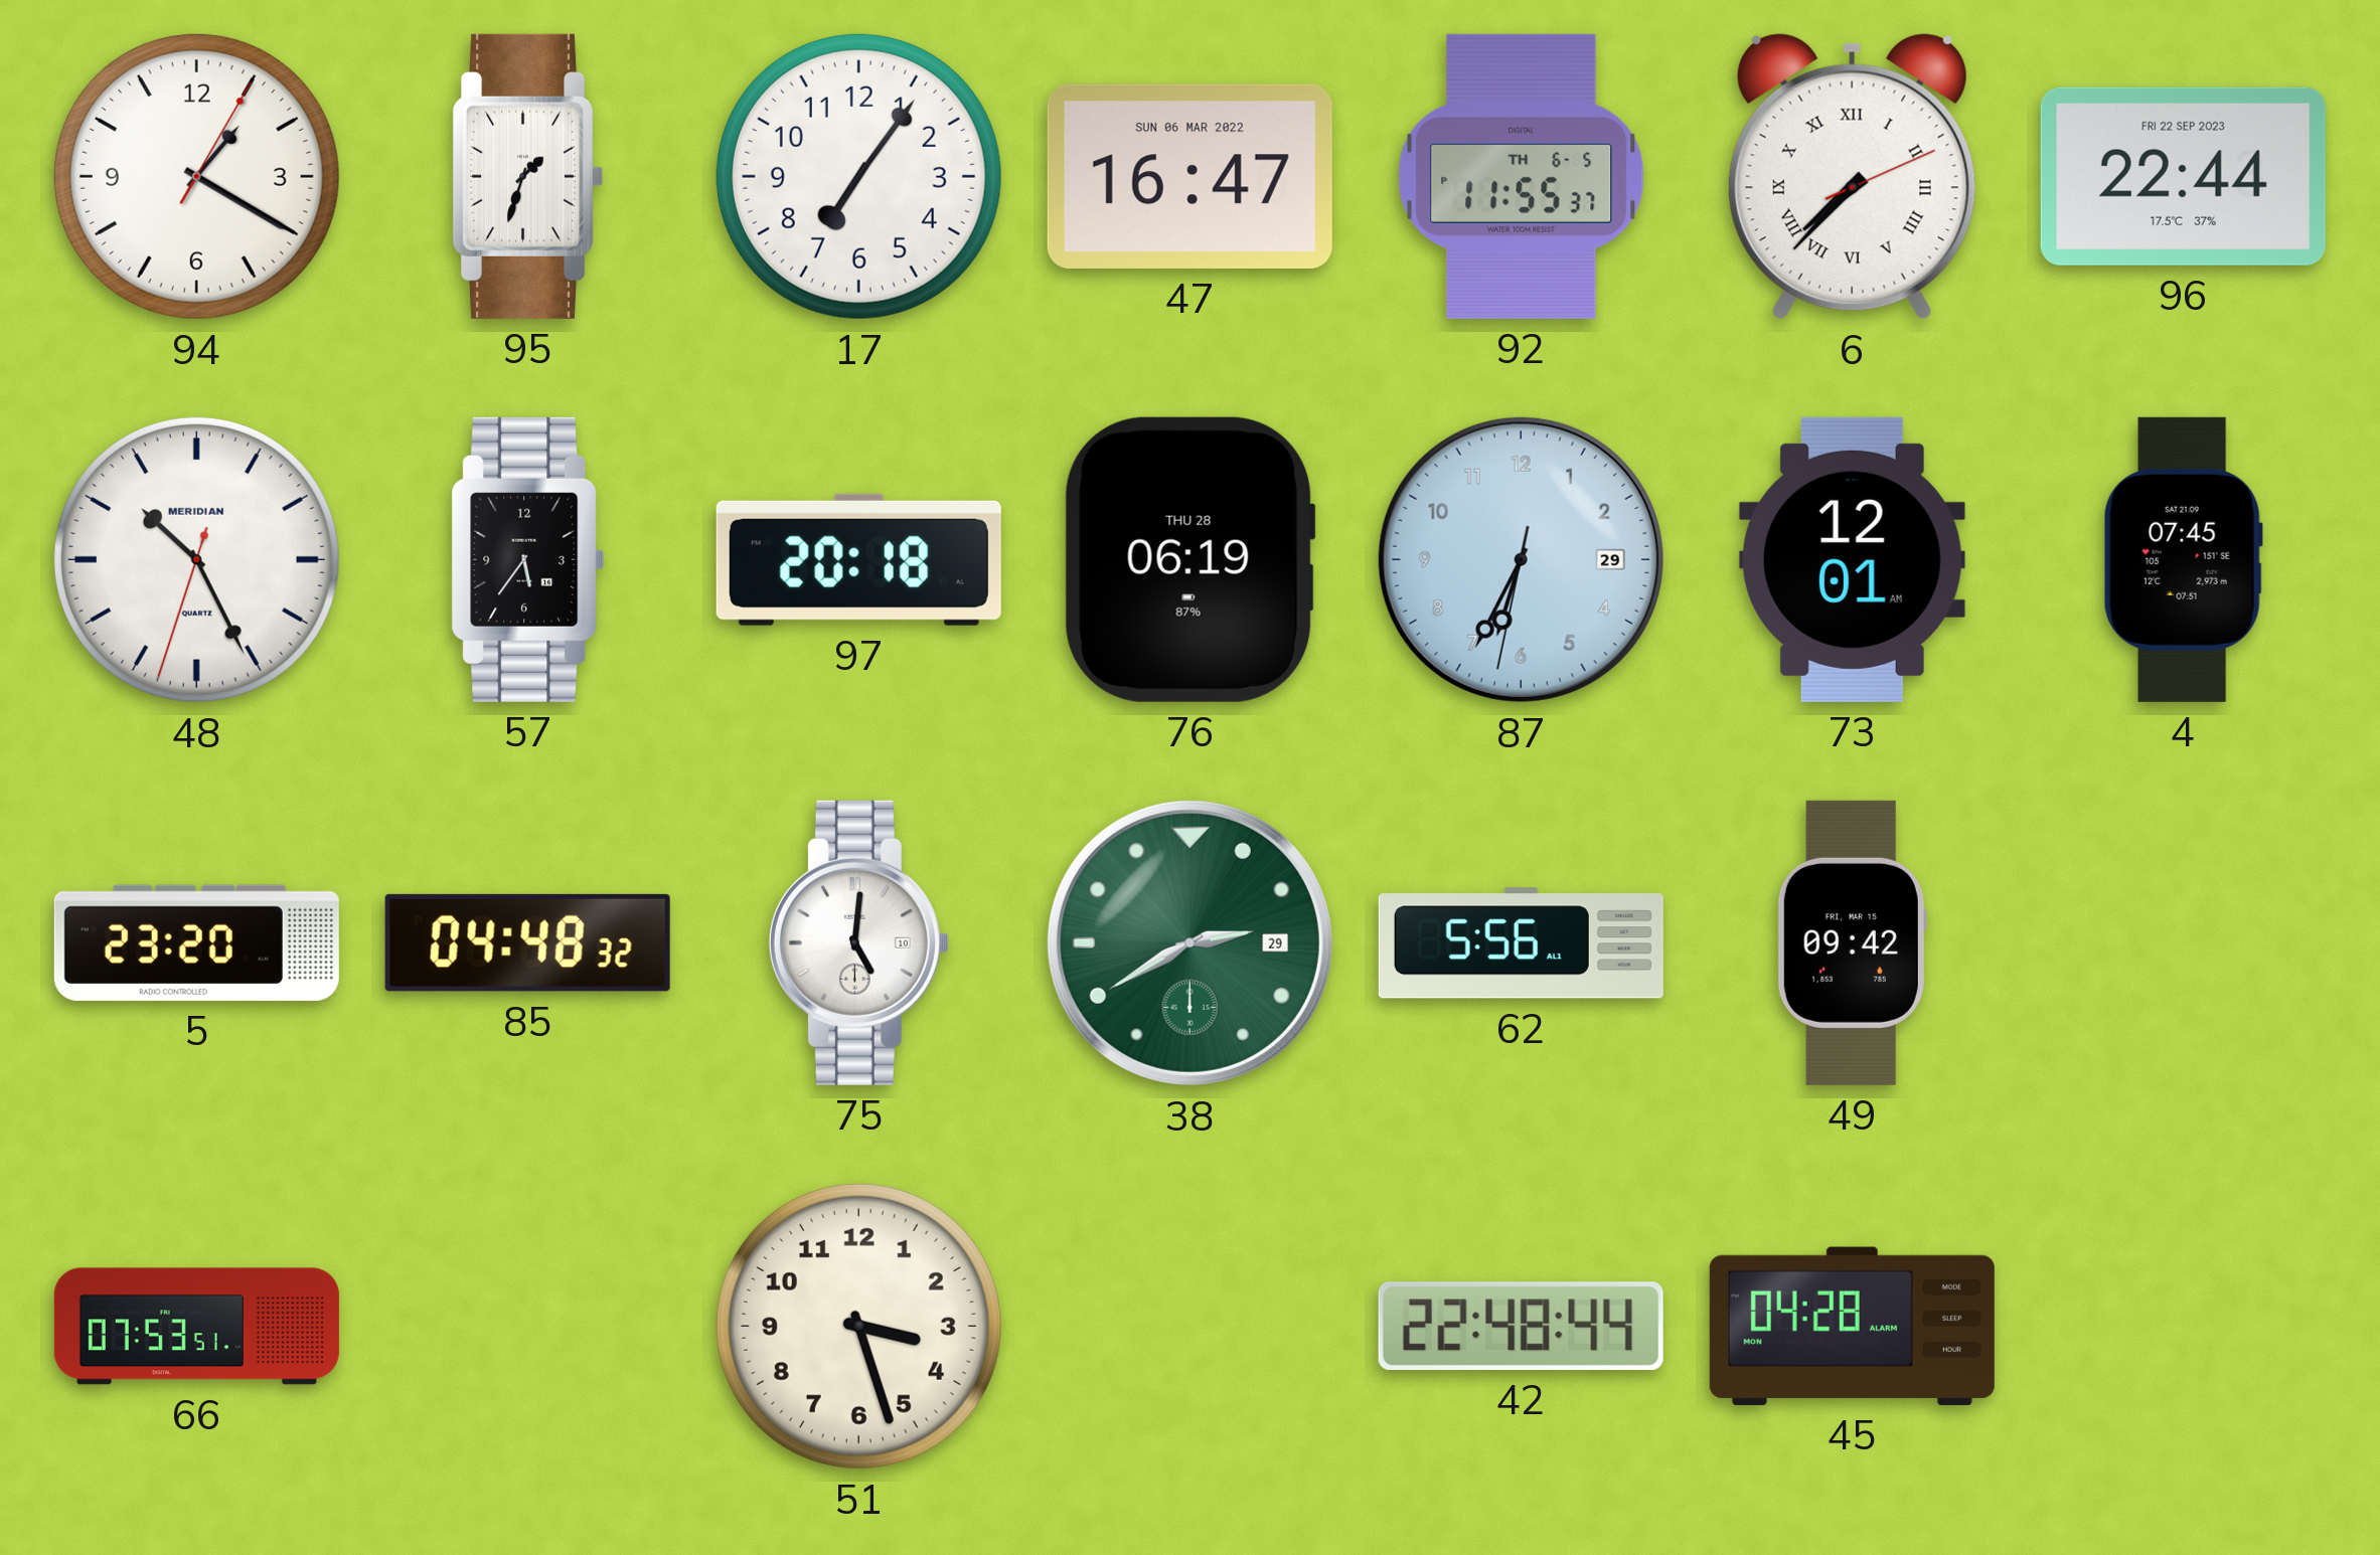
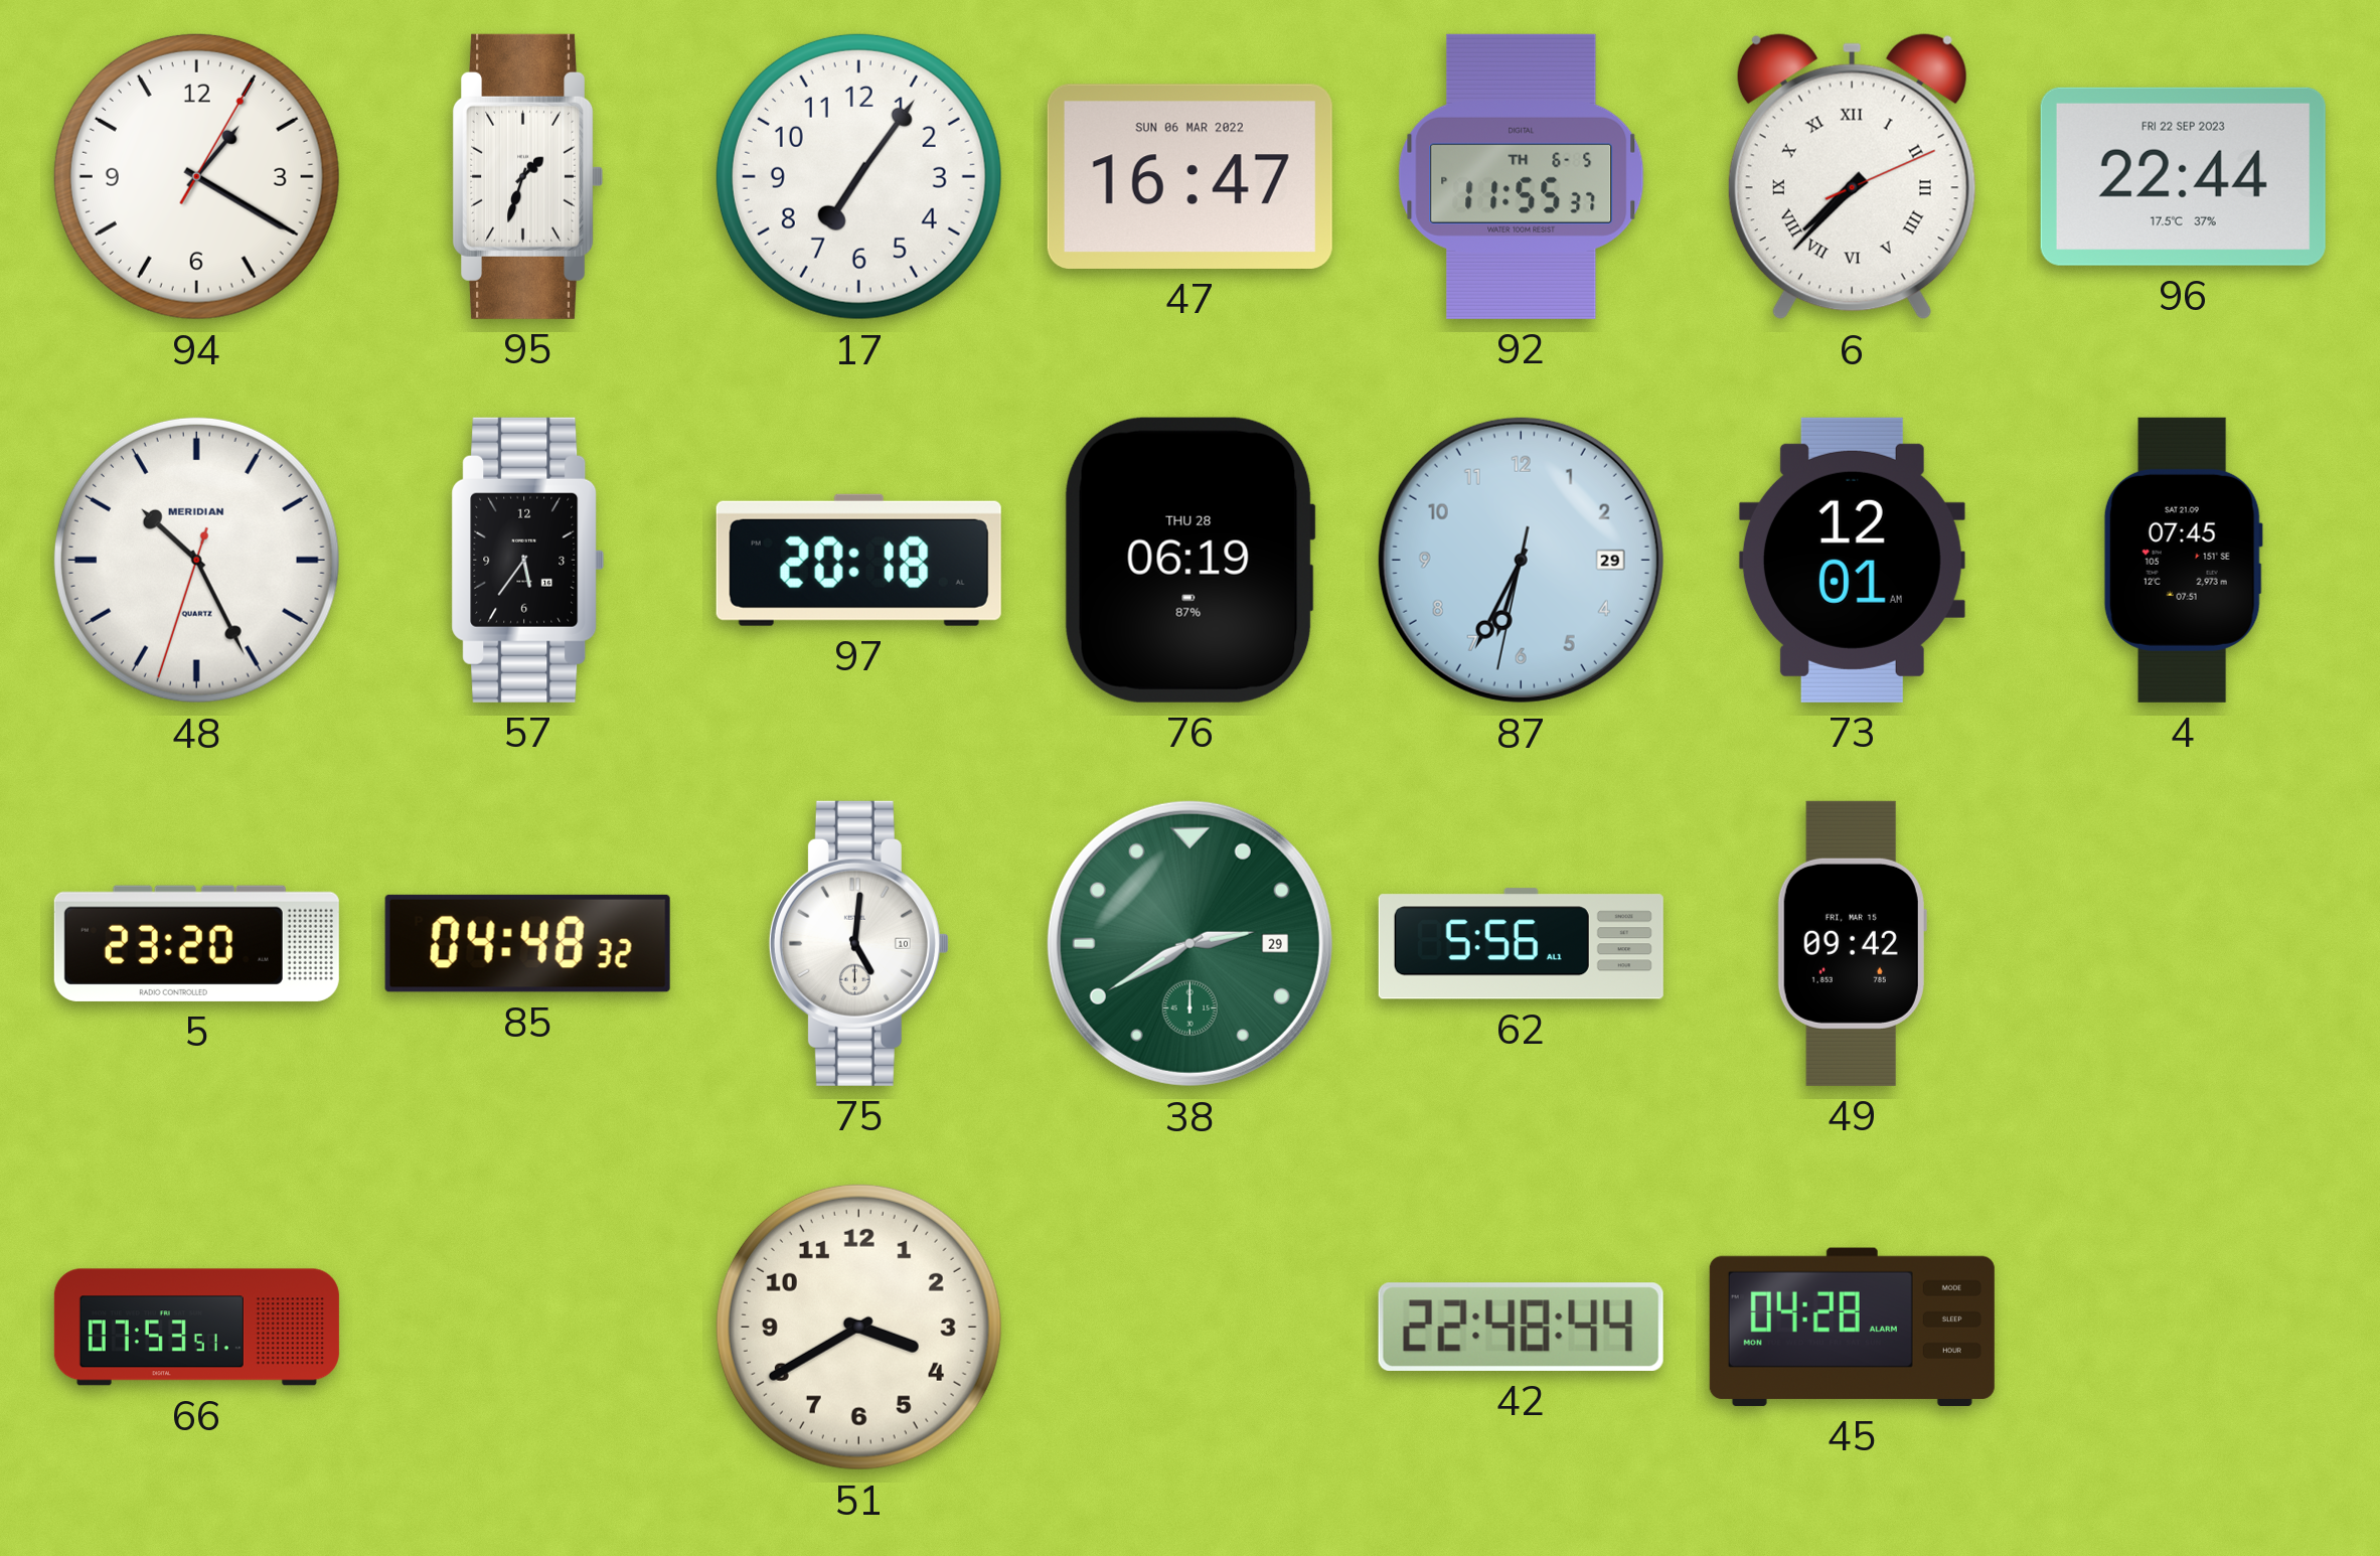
51: 3:27 -> 3:40 (858, 1327)
